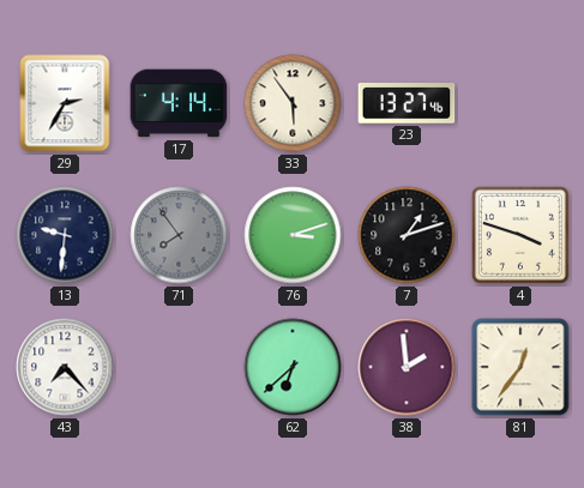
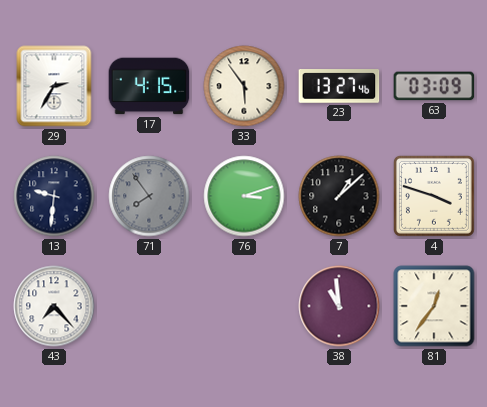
17: 4:14 -> 4:15 (149, 86)
63: none -> 03:09 (434, 86)
7: 1:12 -> 1:08 (339, 196)
62: 6:38 -> none (293, 367)
38: 1:59 -> 10:59 (339, 306)
